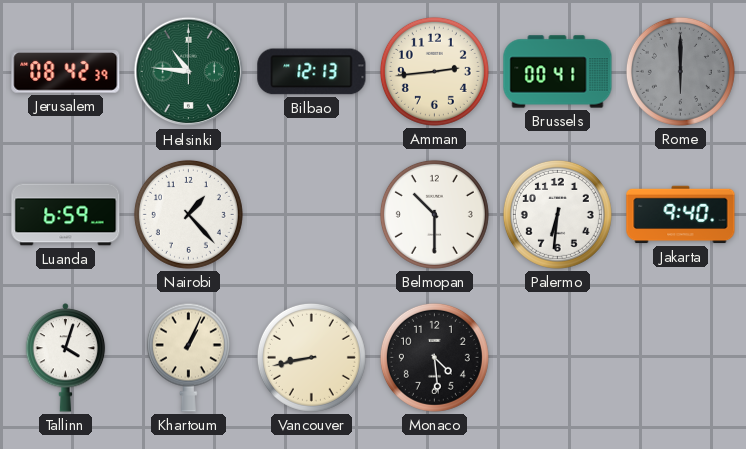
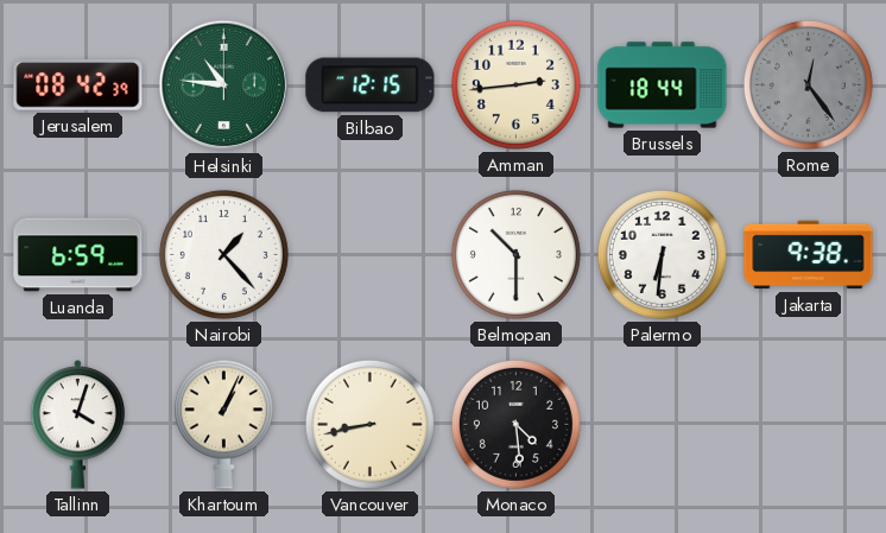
Bilbao: 12:13 -> 12:15 (371, 85)
Brussels: 00:41 -> 18:44 (663, 85)
Rome: 6:00 -> 12:24 (808, 84)
Jakarta: 9:40 -> 9:38 (809, 255)
